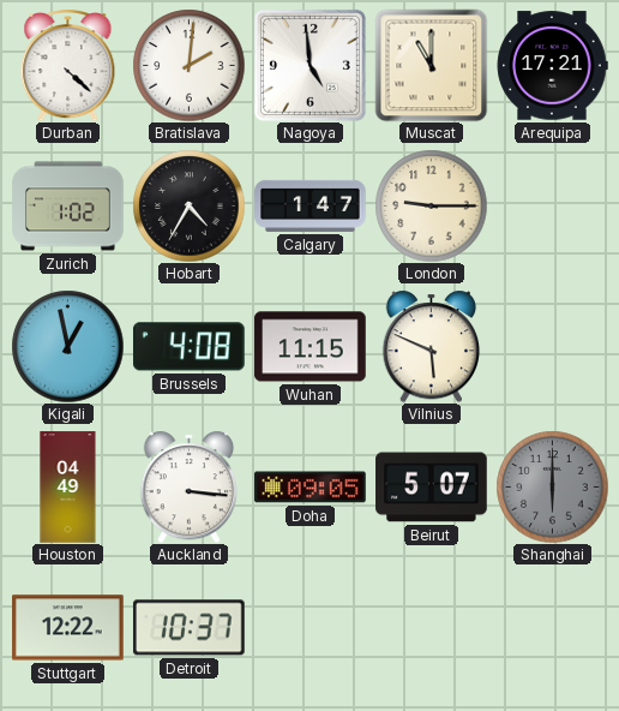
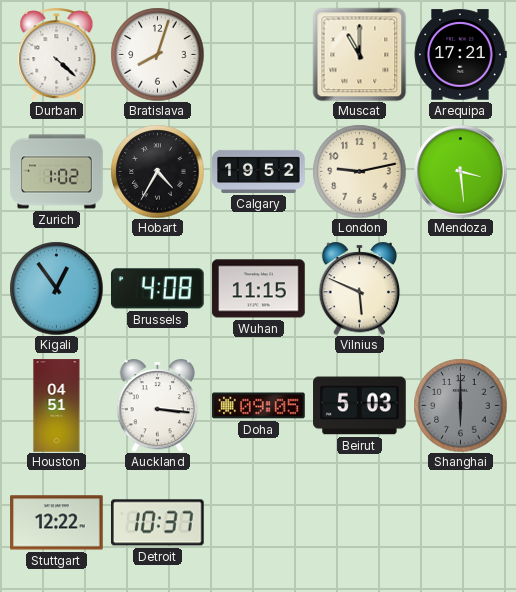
Bratislava: 2:01 -> 8:03 (157, 54)
Nagoya: 4:59 -> none (309, 65)
Calgary: 1:47 -> 19:52 (259, 171)
London: 9:15 -> 9:13 (359, 171)
Mendoza: none -> 3:29 (460, 171)
Kigali: 12:58 -> 12:54 (56, 288)
Houston: 04:49 -> 04:51 (57, 406)
Beirut: 5:07 -> 5:03 (360, 406)
